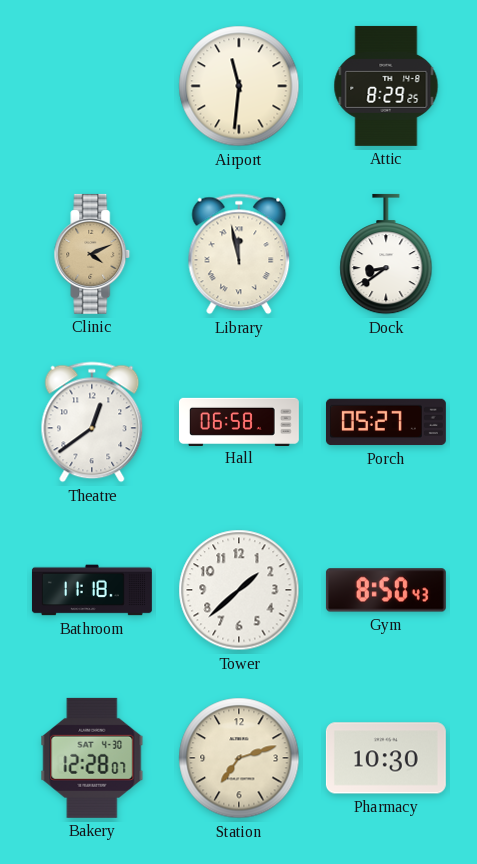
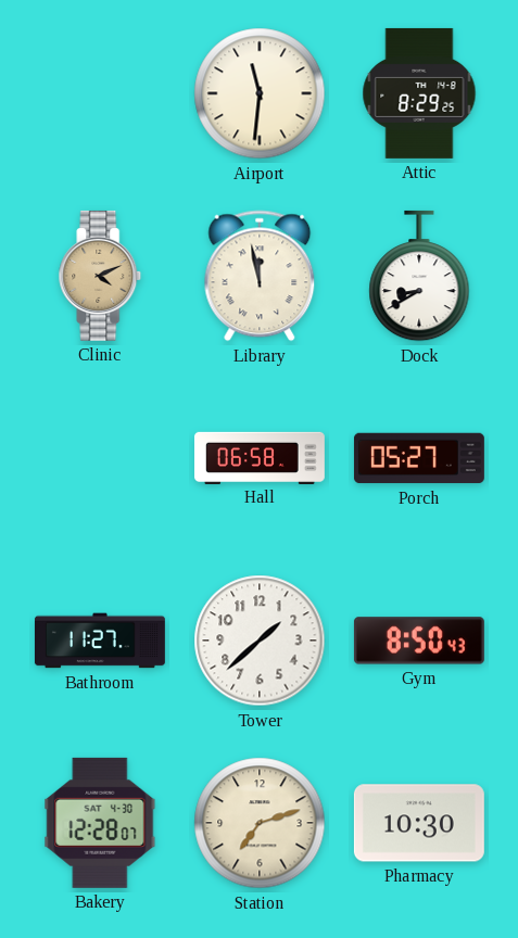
Dock: 8:39 -> 8:40 (419, 276)
Theatre: 12:39 -> none (92, 422)
Bathroom: 11:18 -> 11:27 (100, 641)
